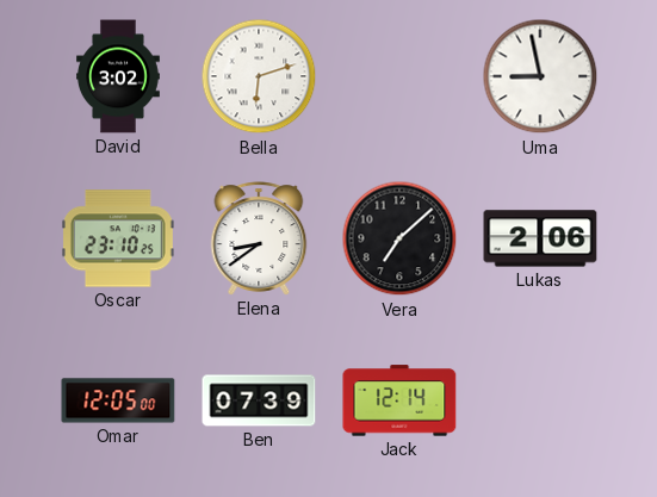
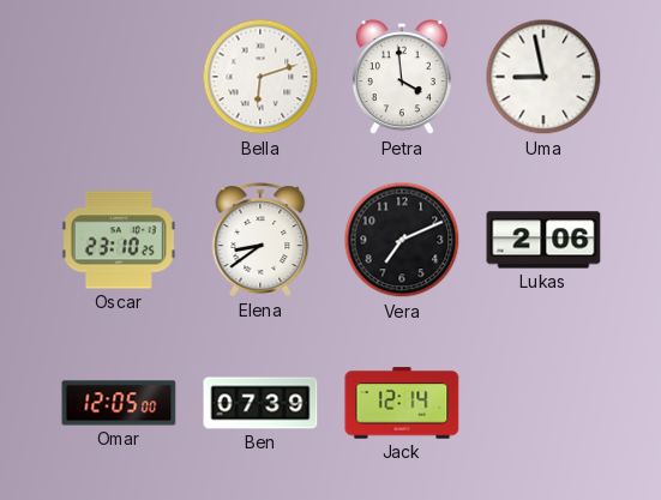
David: 3:02 -> none (119, 76)
Petra: none -> 3:59 (402, 78)
Vera: 7:08 -> 7:11 (402, 240)
